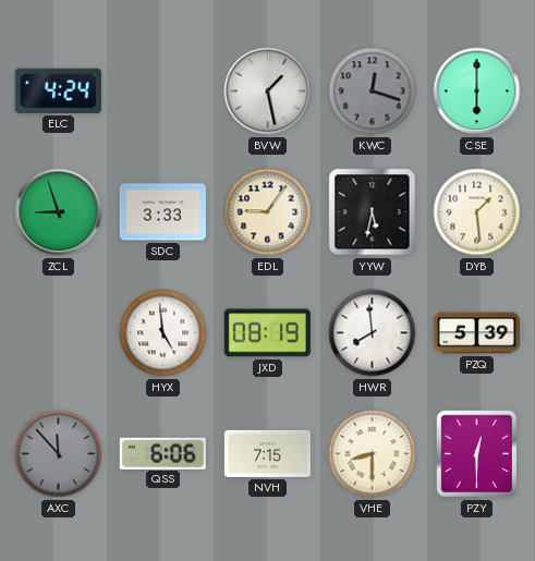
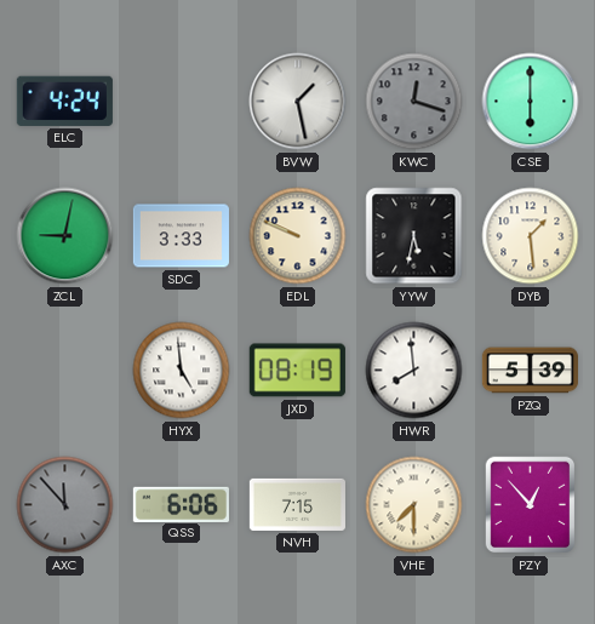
ZCL: 8:57 -> 9:02 (65, 236)
EDL: 9:06 -> 9:49 (298, 236)
VHE: 8:30 -> 7:30 (414, 505)
PZY: 12:30 -> 12:53 (531, 505)
